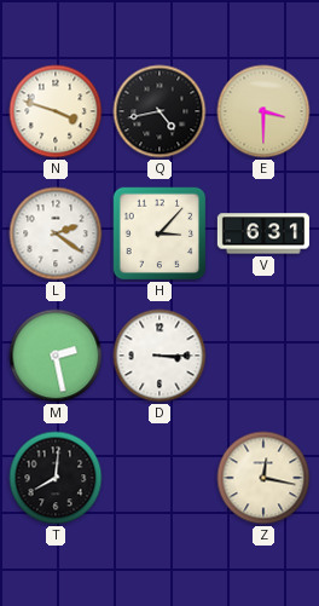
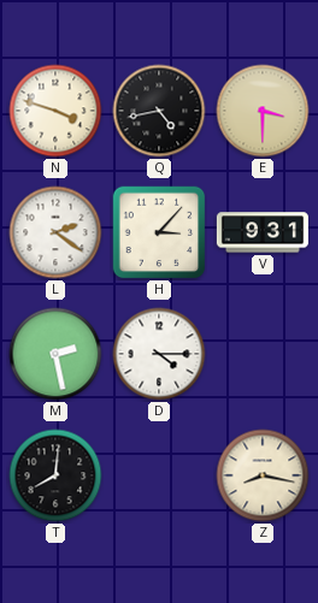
V: 6:31 -> 9:31 (263, 232)
D: 3:15 -> 4:15 (159, 354)
Z: 12:17 -> 8:17 (263, 475)
